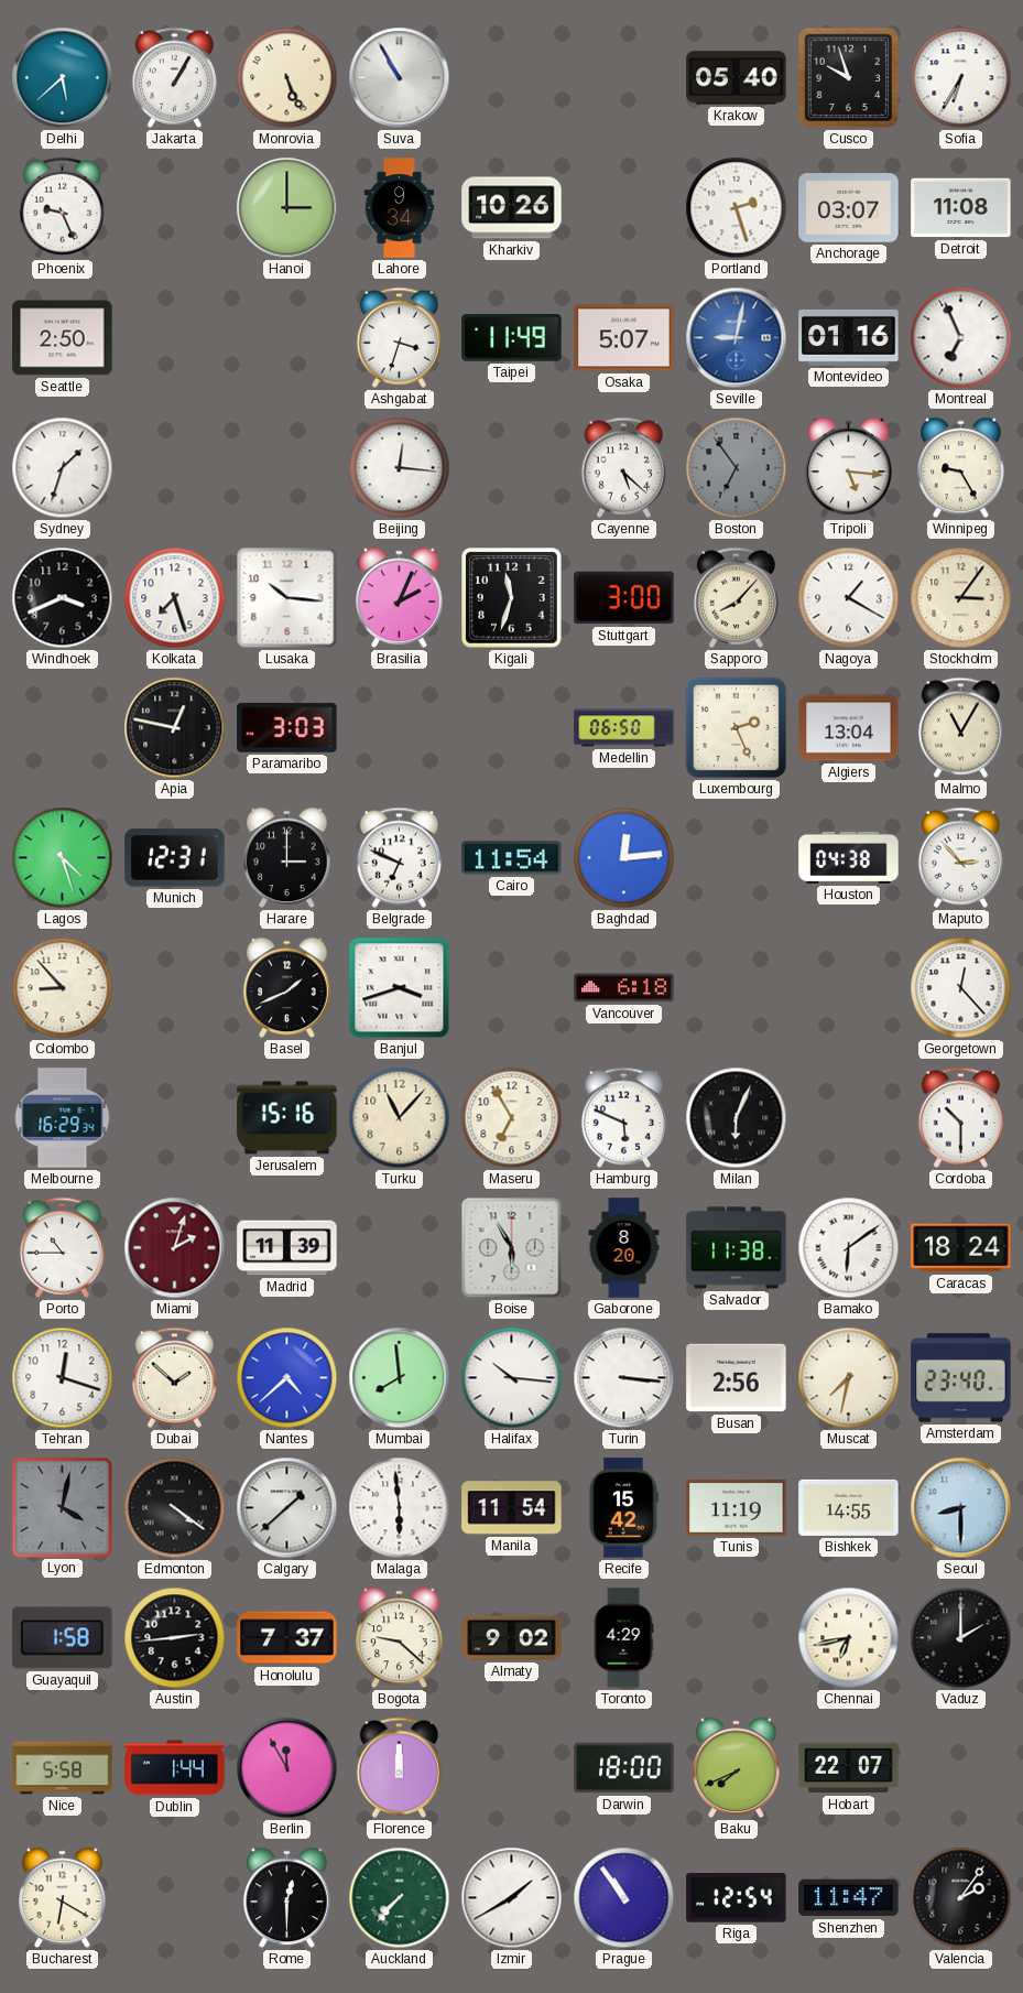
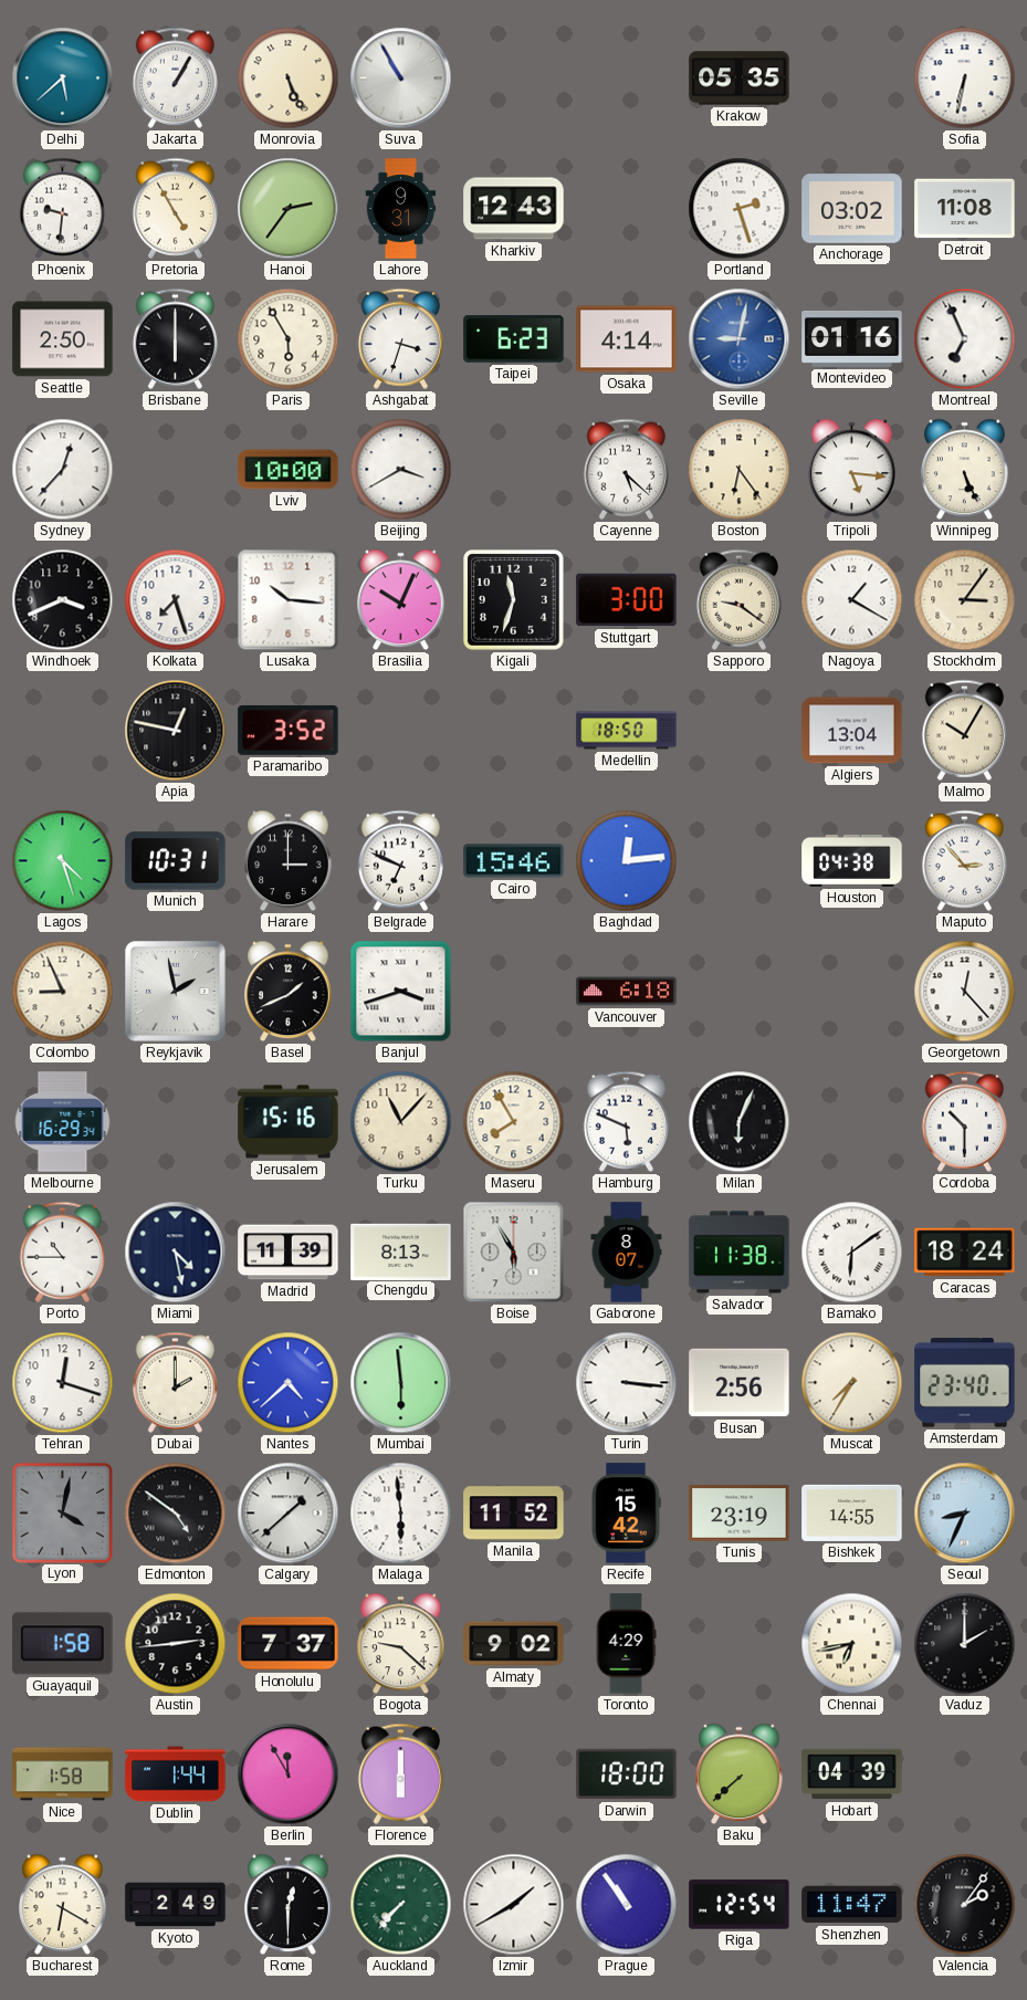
Krakow: 05:40 -> 05:35 (740, 78)
Cusco: 9:57 -> none (849, 78)
Sofia: 6:35 -> 6:32 (965, 78)
Phoenix: 9:26 -> 9:31 (62, 208)
Pretoria: none -> 4:55 (175, 208)
Hanoi: 3:00 -> 2:36 (289, 209)
Lahore: 9:34 -> 9:31 (401, 209)
Kharkiv: 10:26 -> 12:43 (514, 209)
Anchorage: 03:07 -> 03:02 (852, 209)
Brisbane: none -> 6:00 (175, 338)
Paris: none -> 5:55 (289, 339)
Taipei: 11:49 -> 6:23 (514, 339)
Osaka: 5:07 -> 4:14 (627, 339)
Sydney: 1:33 -> 12:37 (63, 470)
Lviv: none -> 10:00 (289, 470)
Beijing: 12:16 -> 3:40 (401, 470)
Boston: 6:54 -> 6:24 (740, 470)
Boston dial: grey -> cream (740, 470)
Winnipeg: 9:25 -> 5:26 (965, 470)
Brasilia: 2:04 -> 10:04 (401, 600)
Sapporo: 8:07 -> 9:21 (738, 599)
Paramaribo: 3:03 -> 3:52 (289, 730)
Medellin: 06:50 -> 18:50 (627, 731)
Luxembourg: 2:26 -> none (737, 728)
Malmo: 11:05 -> 10:05 (964, 730)
Munich: 12:31 -> 10:31 (176, 861)
Cairo: 11:54 -> 15:46 (514, 861)
Colombo: 8:53 -> 8:56 (63, 992)
Reykjavik: none -> 1:58 (176, 992)
Maseru: 6:55 -> 7:55 (514, 1122)
Miami: 2:03 -> 4:28 (176, 1253)
Miami dial: burgundy -> navy (176, 1253)
Chengdu: none -> 8:13 (401, 1252)
Gaborone: 8:20 -> 8:07 (627, 1253)
Dubai: 1:52 -> 2:00 (175, 1382)
Mumbai: 7:59 -> 5:59 (401, 1383)
Halifax: 10:16 -> none (512, 1378)
Muscat: 7:32 -> 7:35 (852, 1383)
Edmonton: 4:21 -> 4:51 (176, 1514)
Manila: 11:54 -> 11:52 (514, 1514)
Tunis: 11:19 -> 23:19 (740, 1514)
Seoul: 8:30 -> 8:34 (965, 1514)
Nice: 5:58 -> 1:58 (63, 1774)
Florence: 12:00 -> 6:00 (400, 1773)
Baku: 7:41 -> 7:38 (740, 1774)
Hobart: 22:07 -> 04:39 (852, 1774)
Kyoto: none -> 2:49 (176, 1905)
